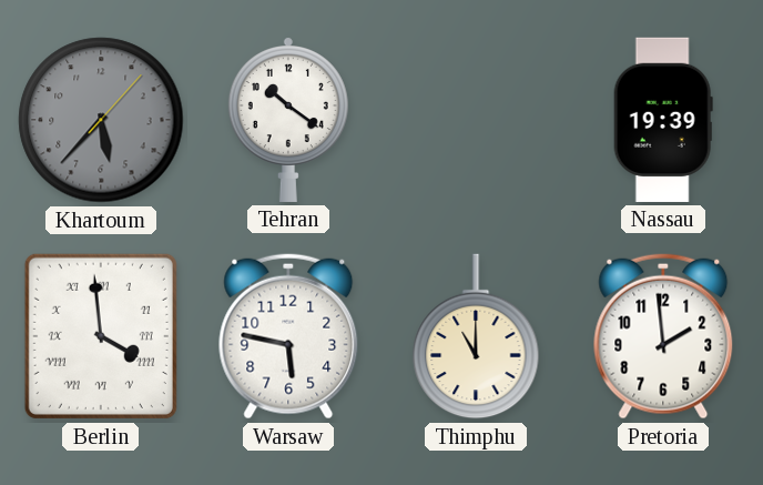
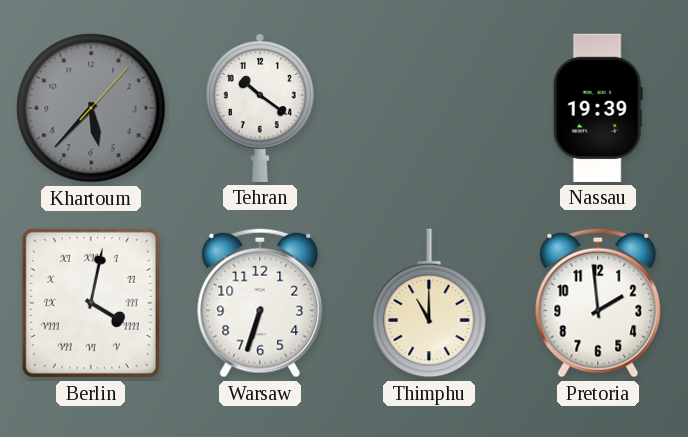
Berlin: 3:59 -> 4:02 (91, 303)
Warsaw: 5:47 -> 6:33 (260, 303)
